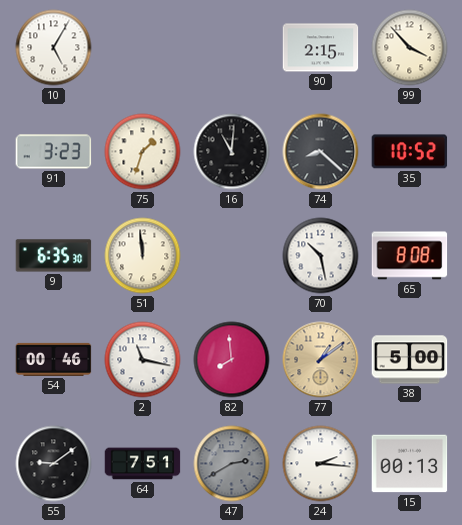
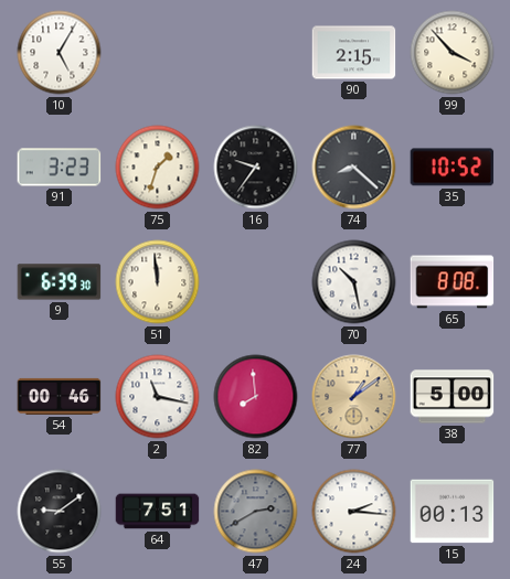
16: 11:01 -> 9:36 (256, 168)
9: 6:35 -> 6:39 (60, 282)
